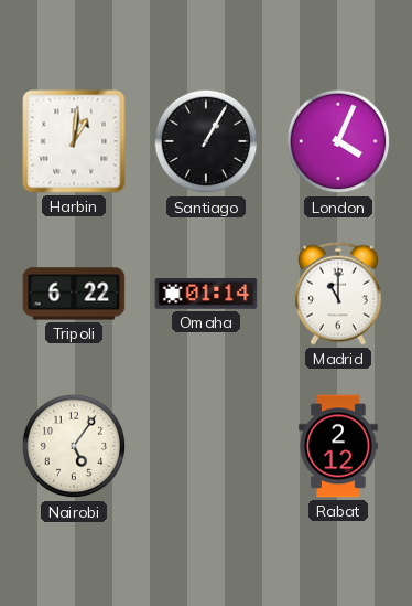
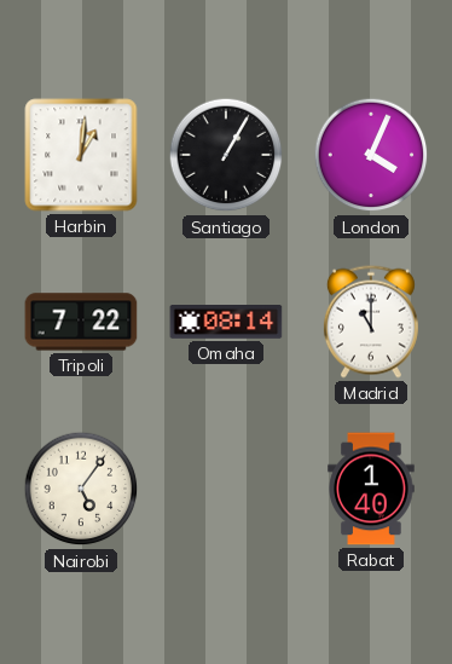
Tripoli: 6:22 -> 7:22 (81, 322)
Omaha: 01:14 -> 08:14 (226, 323)
Rabat: 2:12 -> 1:40 (371, 489)
